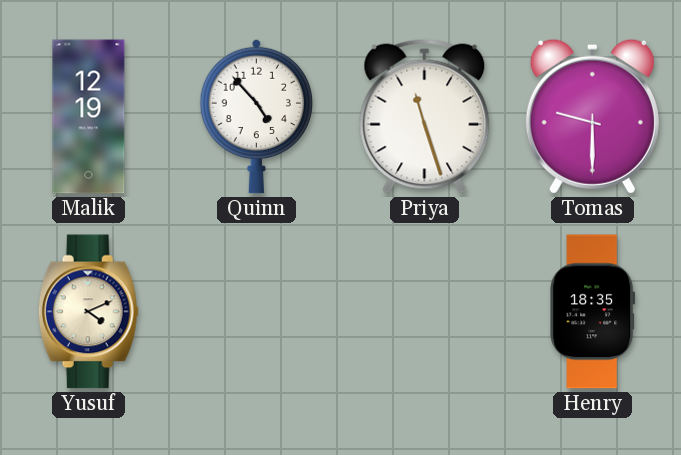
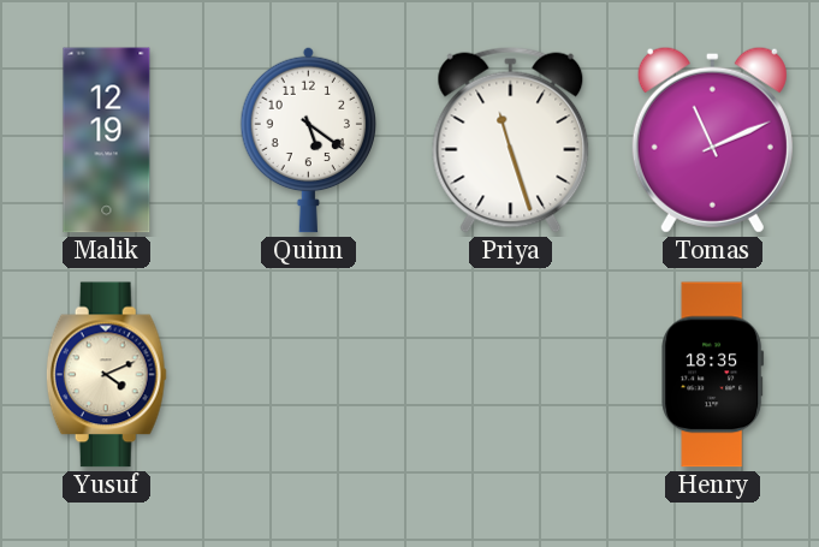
Quinn: 4:53 -> 5:21 (309, 139)
Tomas: 9:30 -> 11:11 (712, 139)
